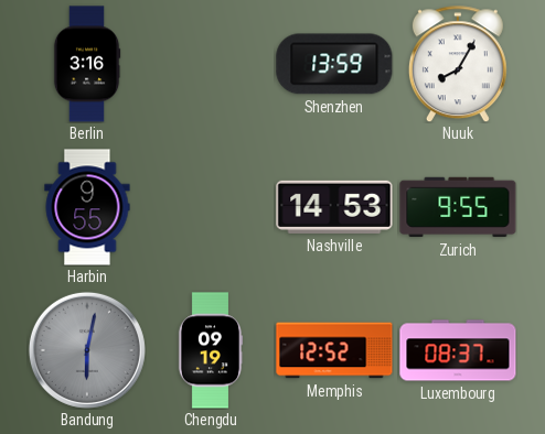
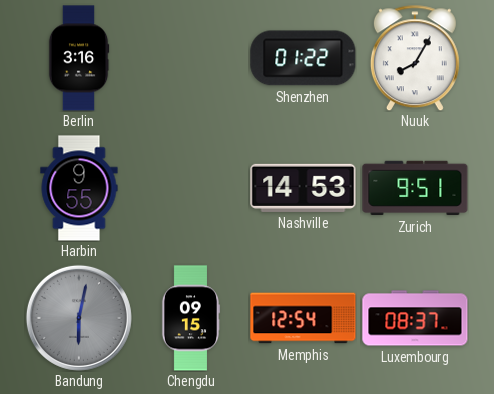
Shenzhen: 13:59 -> 01:22 (303, 58)
Zurich: 9:55 -> 9:51 (415, 188)
Chengdu: 09:19 -> 09:15 (191, 318)
Memphis: 12:52 -> 12:54 (303, 318)
